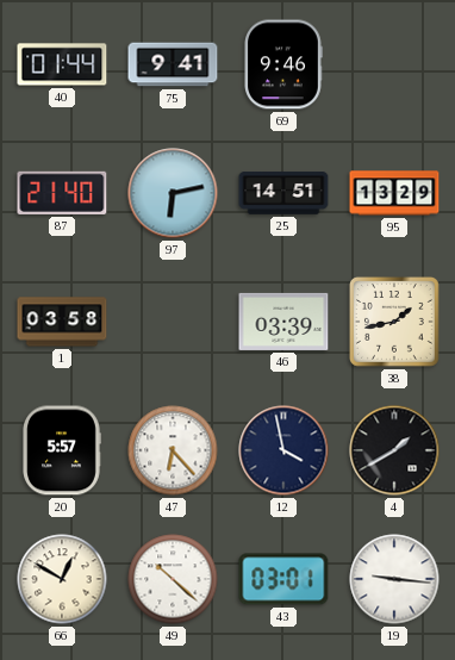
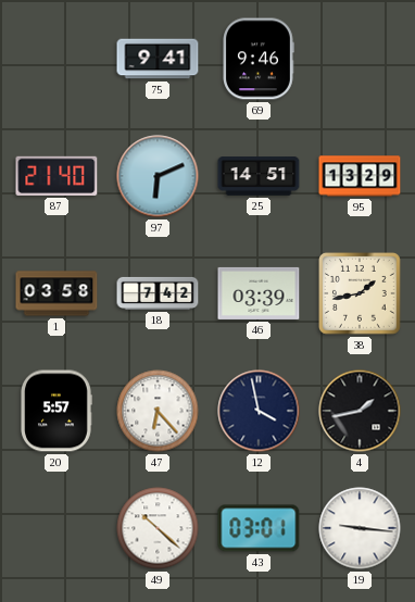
40: 01:44 -> none (62, 64)
97: 6:13 -> 6:11 (158, 176)
18: none -> 7:42 (158, 293)
4: 1:40 -> 1:43 (360, 411)
66: 12:50 -> none (62, 579)
